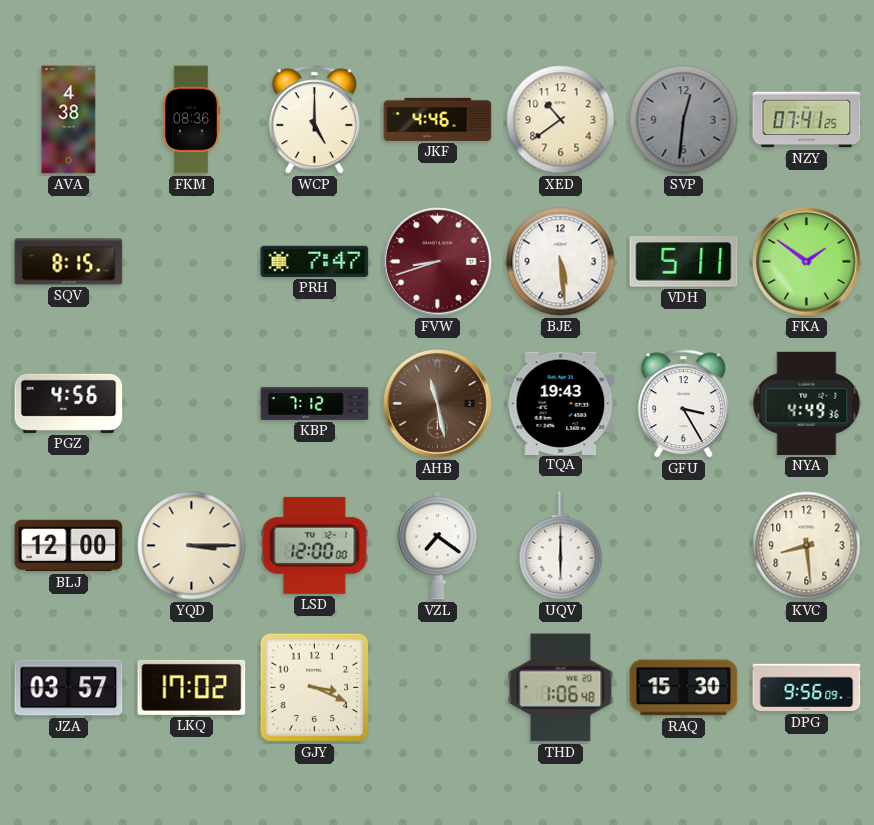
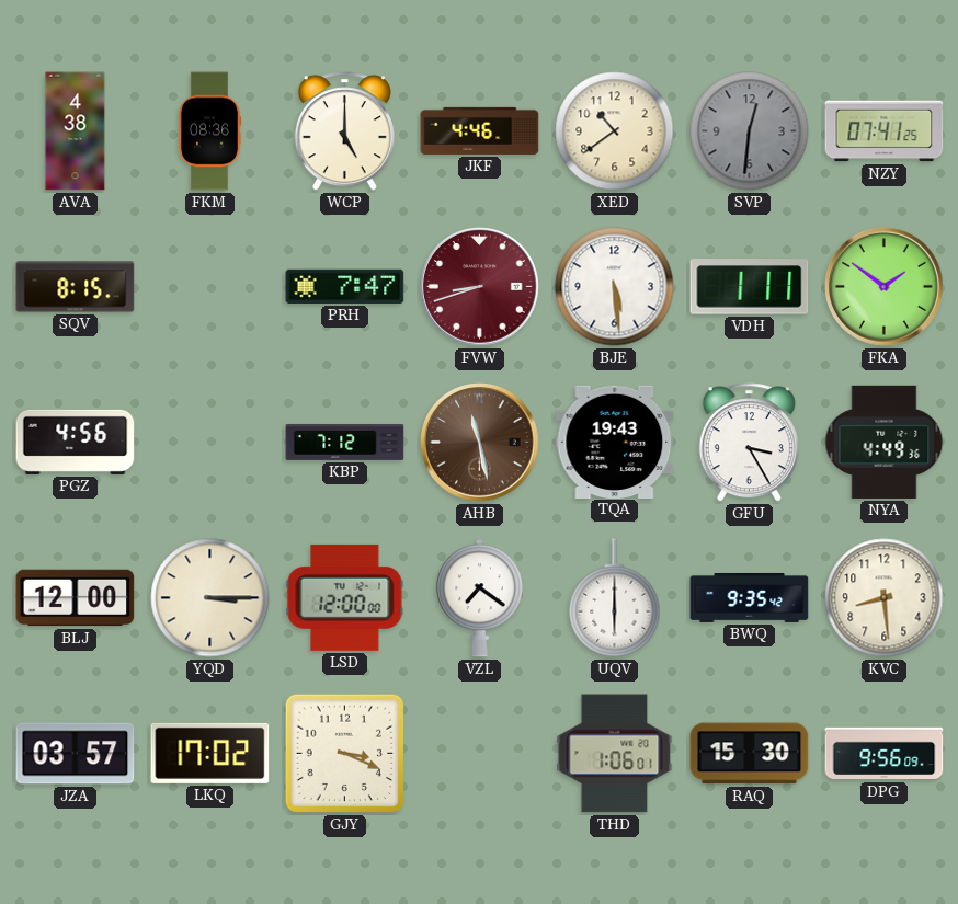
VDH: 5:11 -> 1:11 (750, 287)
BWQ: none -> 9:35 (750, 597)
THD: 1:06:48 -> 1:06:01 (615, 754)
